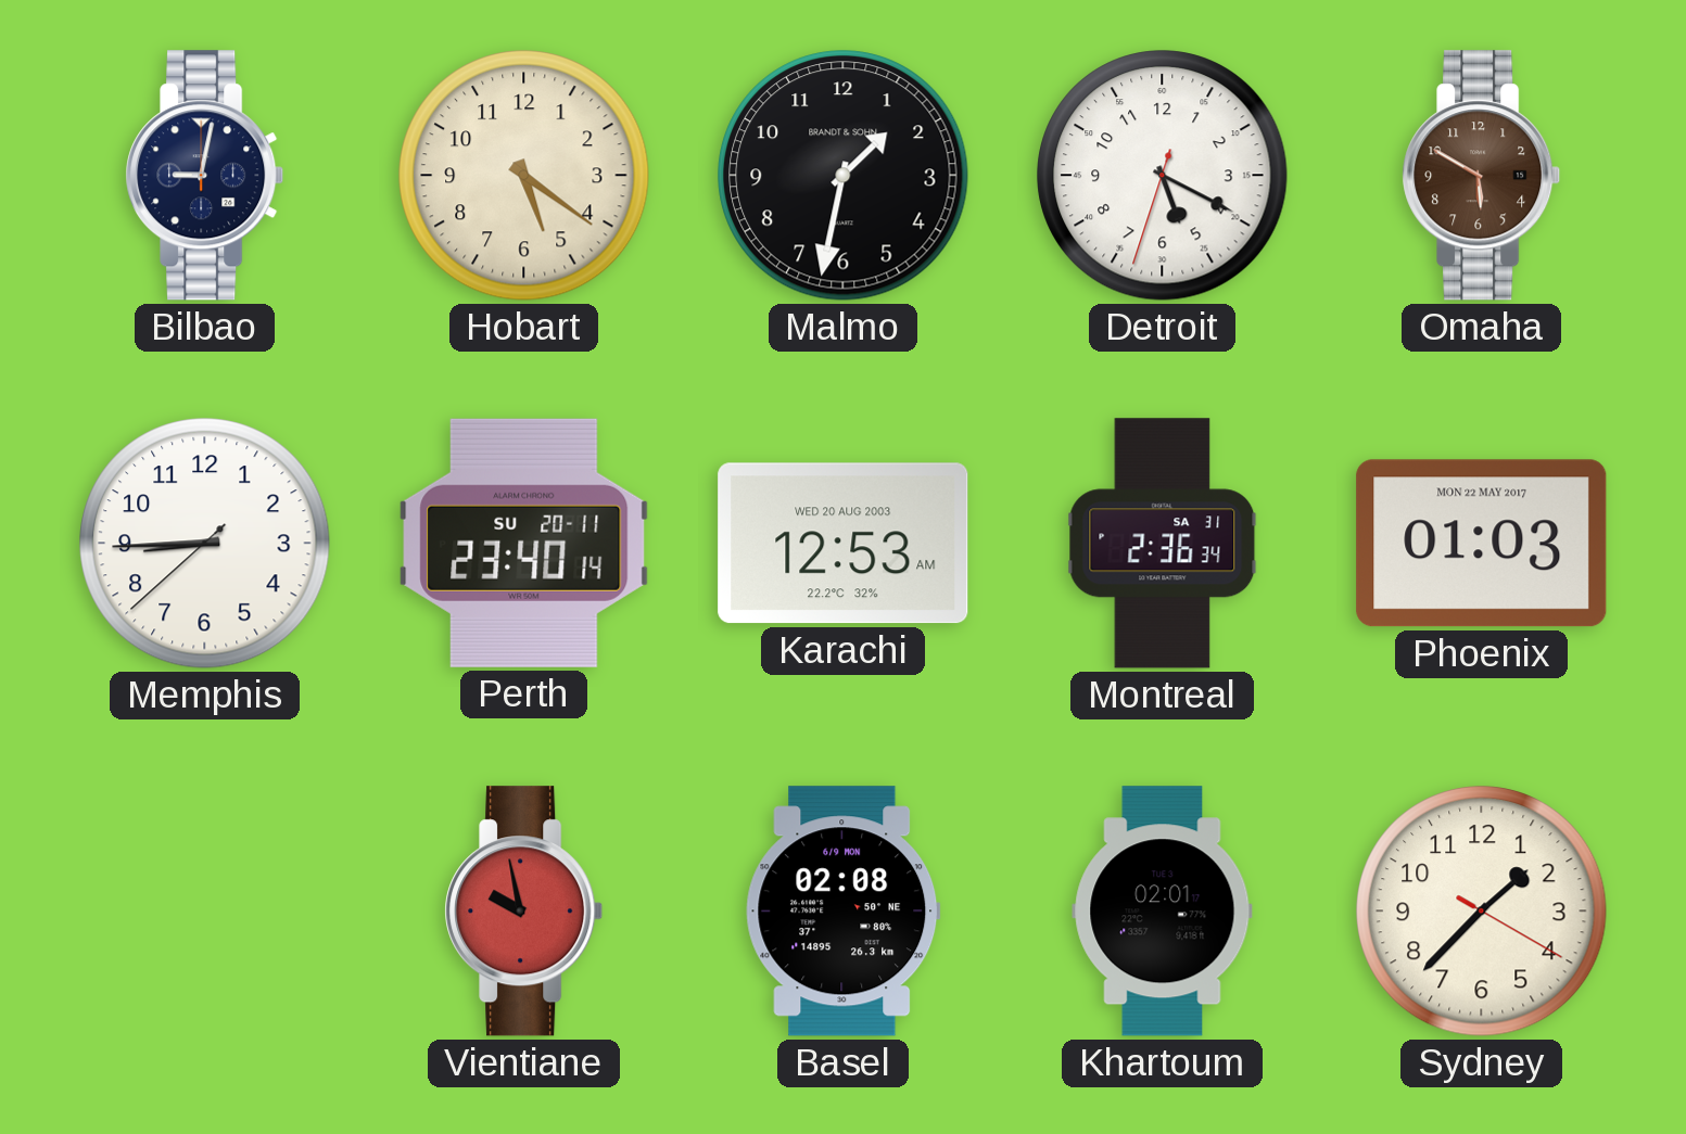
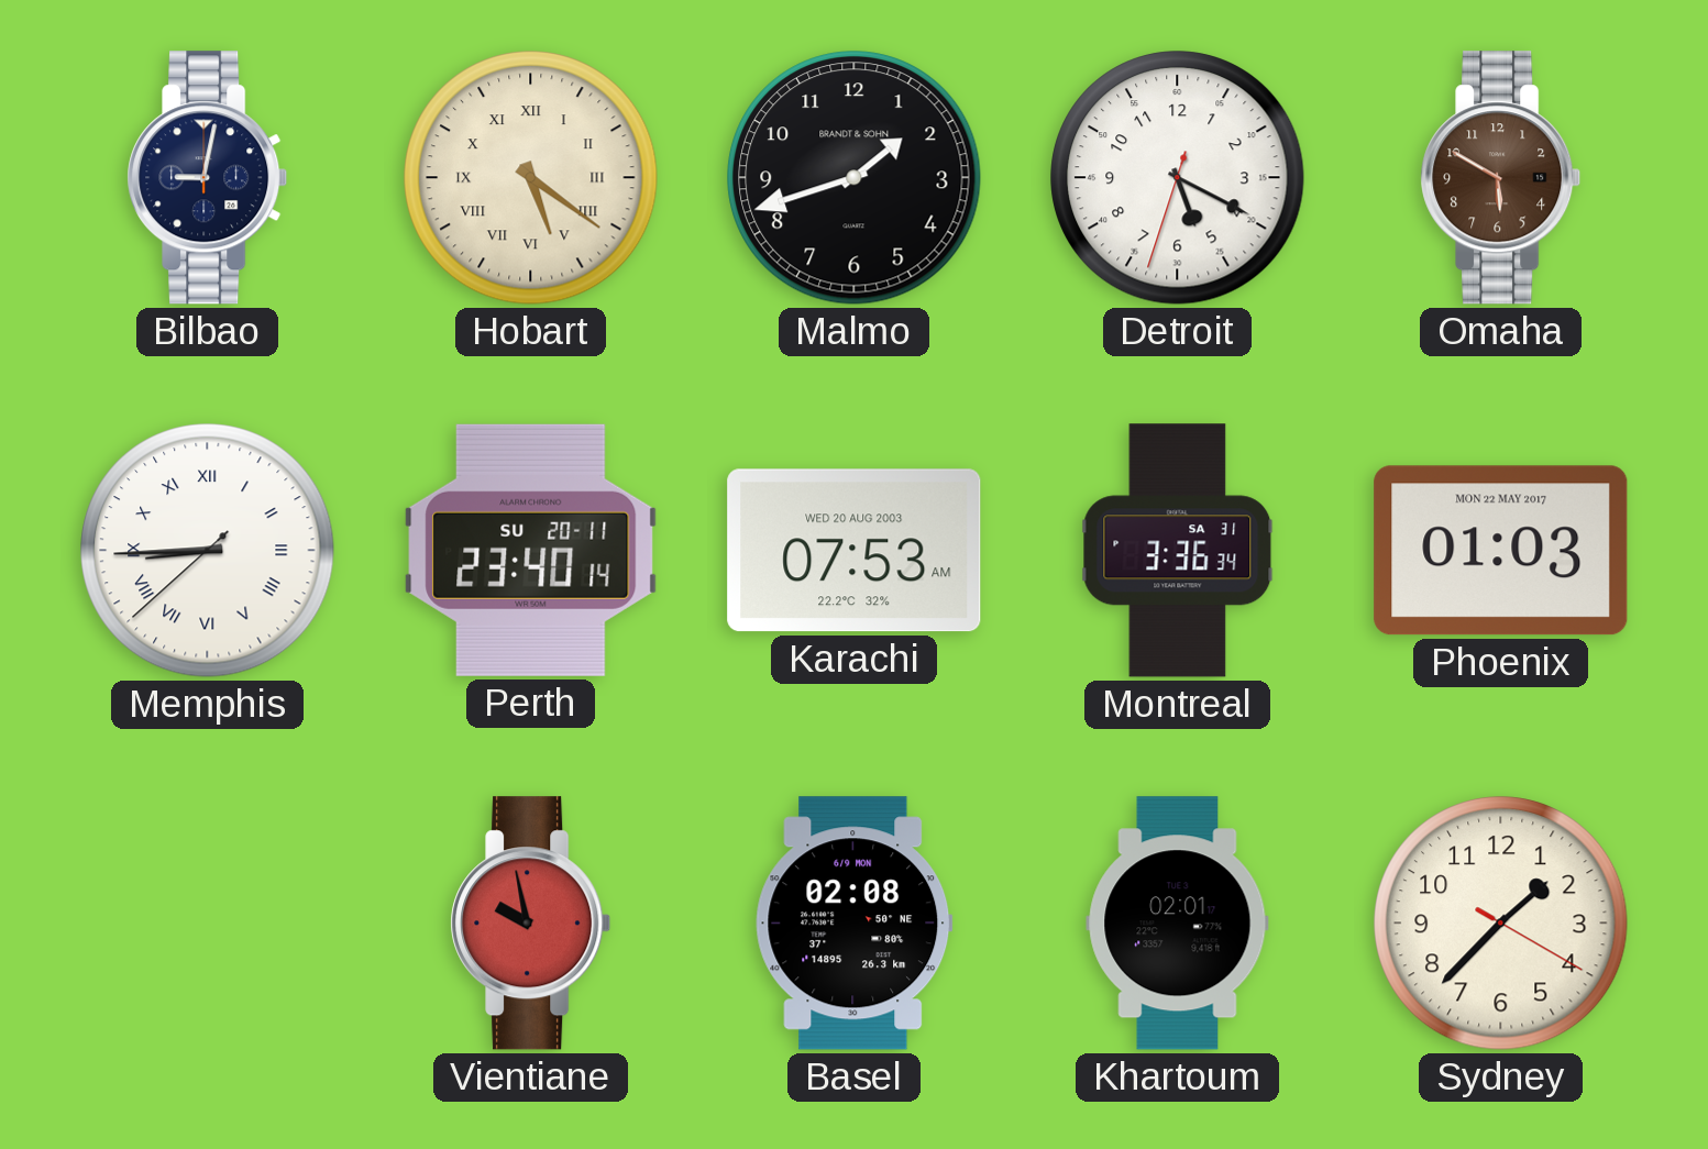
Hobart numerals: Arabic -> Roman (531, 178)
Malmo: 1:32 -> 1:42 (855, 178)
Memphis numerals: Arabic -> Roman (208, 551)
Karachi: 12:53 -> 07:53 (855, 551)
Montreal: 2:36 -> 3:36 (1178, 551)
